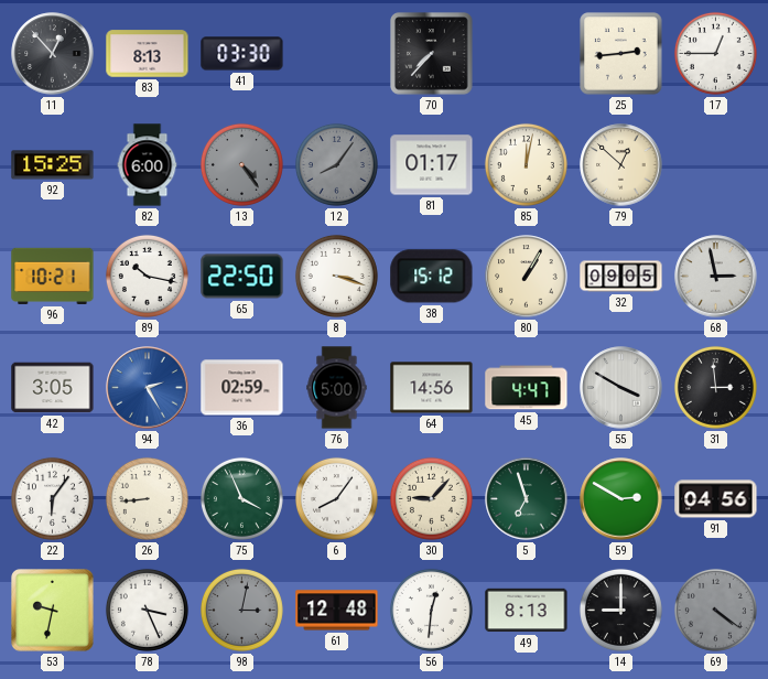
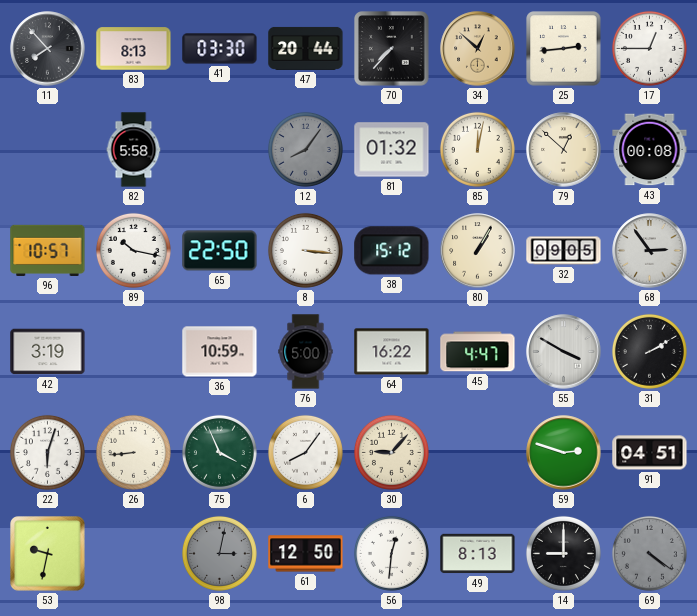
11: 12:53 -> 7:53 (48, 49)
47: none -> 20:44 (306, 48)
34: none -> 12:52 (478, 49)
92: 15:25 -> none (53, 165)
82: 6:00 -> 5:58 (134, 150)
13: 4:24 -> none (241, 164)
81: 01:17 -> 01:32 (392, 150)
43: none -> 00:08 (650, 150)
96: 10:21 -> 10:57 (48, 250)
8: 3:18 -> 3:16 (305, 250)
68: 2:58 -> 2:54 (650, 251)
42: 3:05 -> 3:19 (48, 352)
94: 2:25 -> none (148, 388)
36: 02:59 -> 10:59 (220, 352)
64: 14:56 -> 16:22 (392, 352)
31: 2:59 -> 2:10 (649, 351)
22: 6:06 -> 6:03 (47, 452)
5: 6:57 -> none (527, 499)
59: 2:50 -> 2:48 (564, 453)
91: 04:56 -> 04:51 (650, 453)
78: 3:26 -> none (147, 610)
61: 12:48 -> 12:50 (306, 554)
